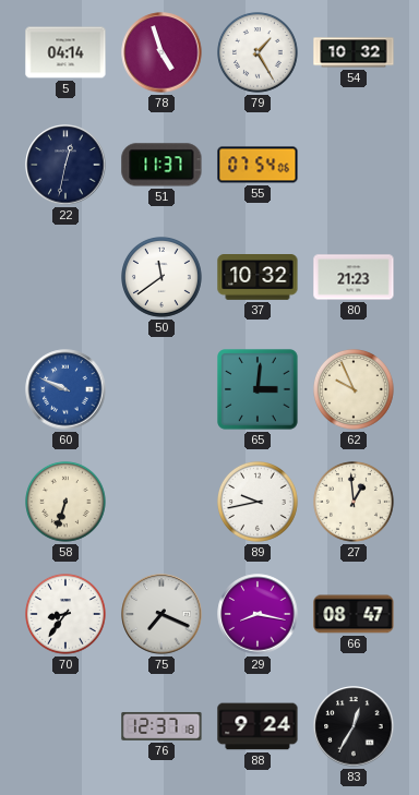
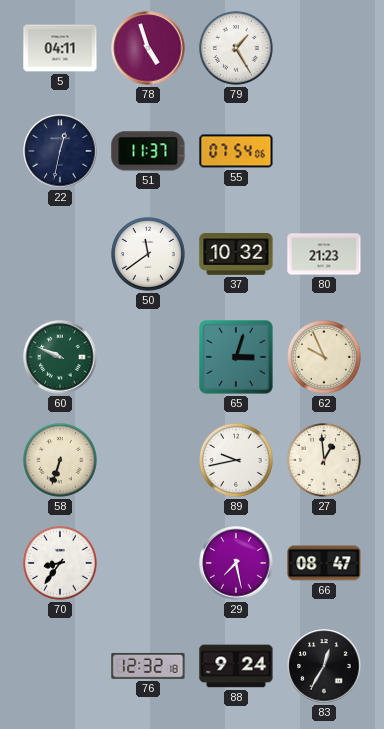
5: 04:14 -> 04:11 (60, 48)
54: 10:32 -> none (354, 52)
60 dial: blue -> green (60, 357)
65: 3:01 -> 3:03 (237, 358)
75: 7:19 -> none (161, 614)
29: 8:17 -> 7:28 (236, 563)
76: 12:37 -> 12:32 (148, 666)
